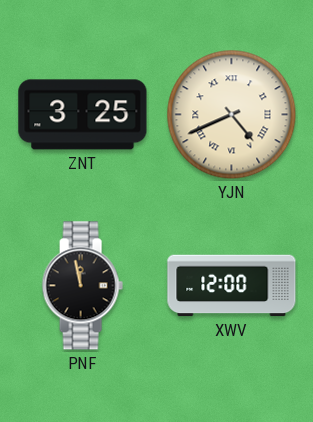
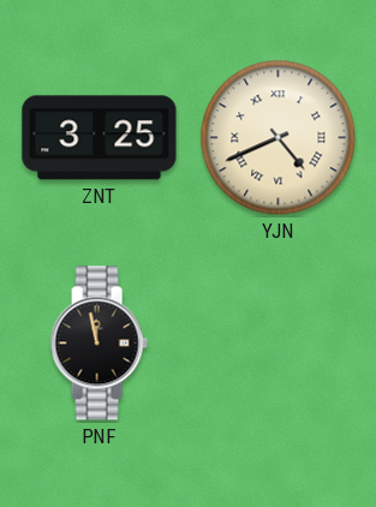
XWV: 12:00 -> none (232, 286)
